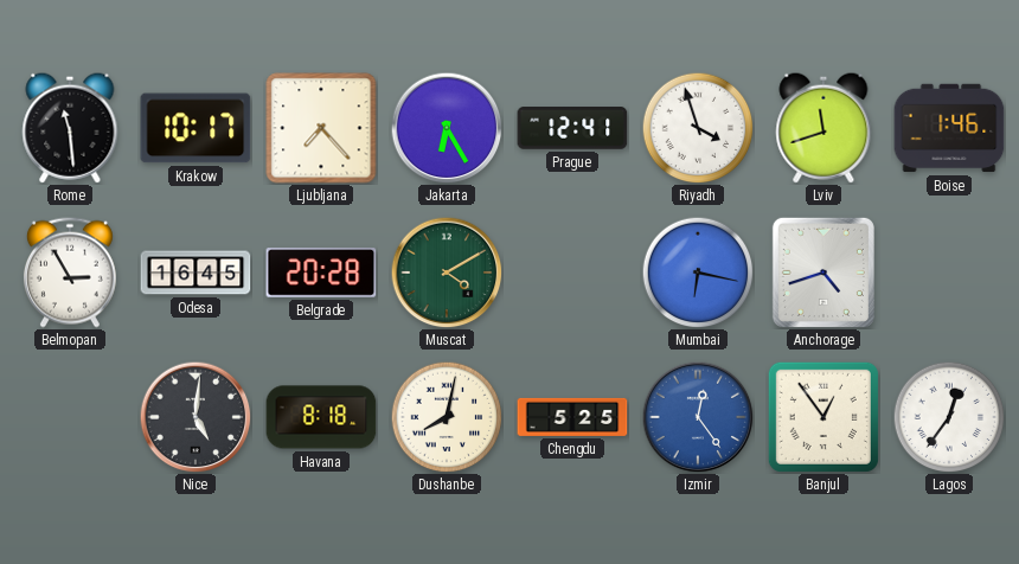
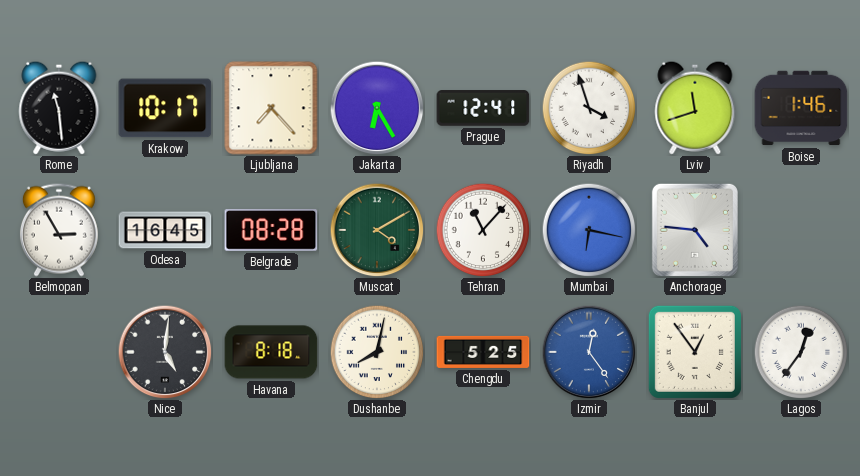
Belgrade: 20:28 -> 08:28 (271, 230)
Tehran: none -> 11:07 (483, 230)
Anchorage: 4:42 -> 4:46 (695, 230)
